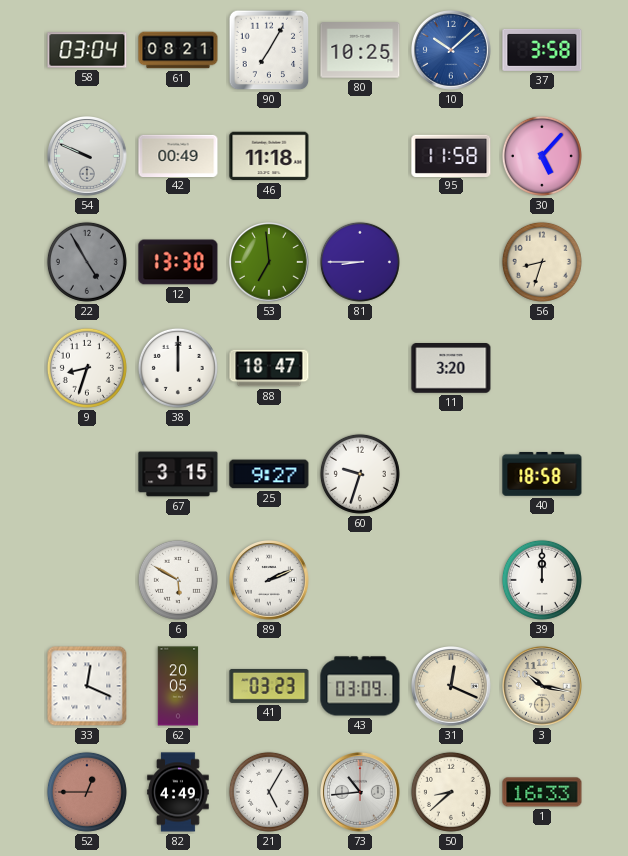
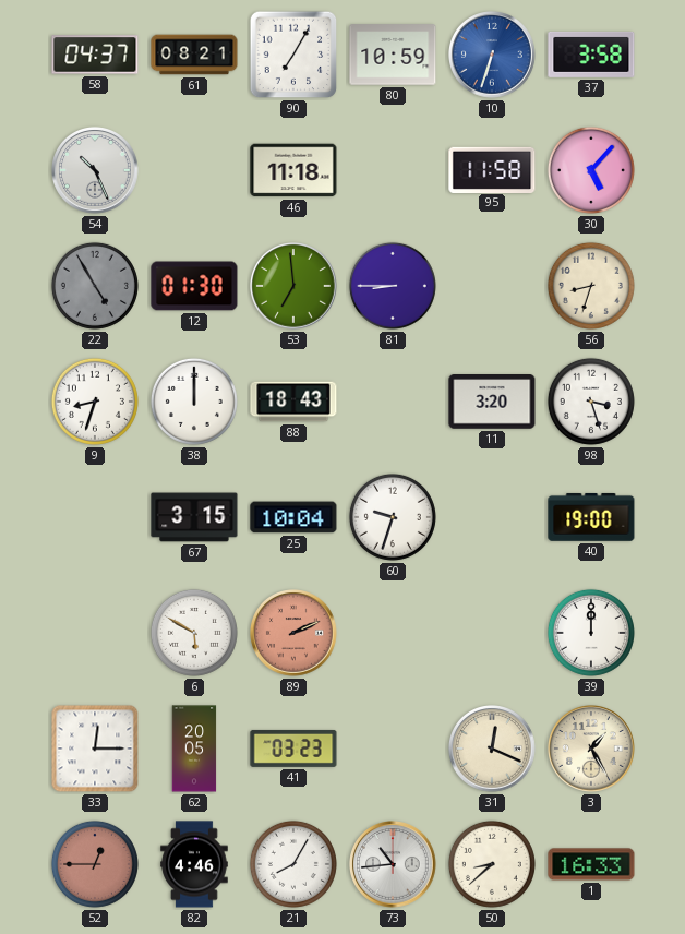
58: 03:04 -> 04:37 (95, 55)
80: 10:25 -> 10:59 (393, 55)
10: 10:08 -> 6:33 (492, 55)
54: 9:49 -> 10:26 (95, 170)
42: 00:49 -> none (178, 155)
12: 13:30 -> 01:30 (194, 286)
88: 18:47 -> 18:43 (293, 402)
98: none -> 3:27 (591, 402)
25: 9:27 -> 10:04 (293, 517)
40: 18:58 -> 19:00 (591, 517)
89 dial: white -> salmon (293, 633)
33: 12:19 -> 12:15 (95, 749)
43: 03:09 -> none (360, 686)
3: 10:17 -> 1:25 (591, 749)
82: 4:49 -> 4:46 (194, 864)
21: 5:05 -> 8:05 (293, 864)
